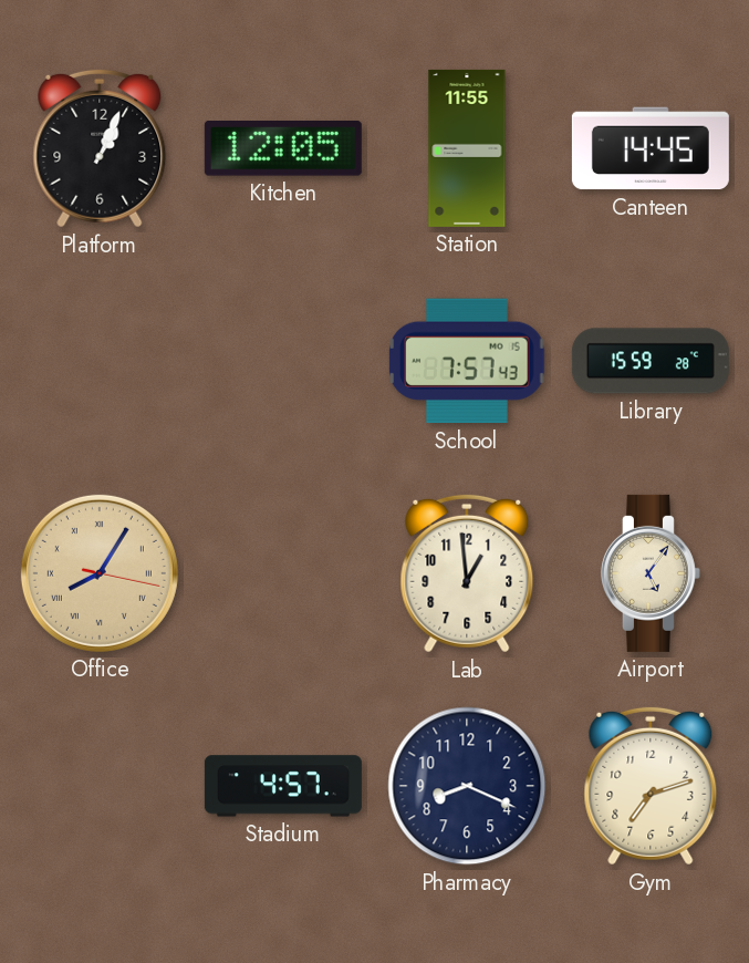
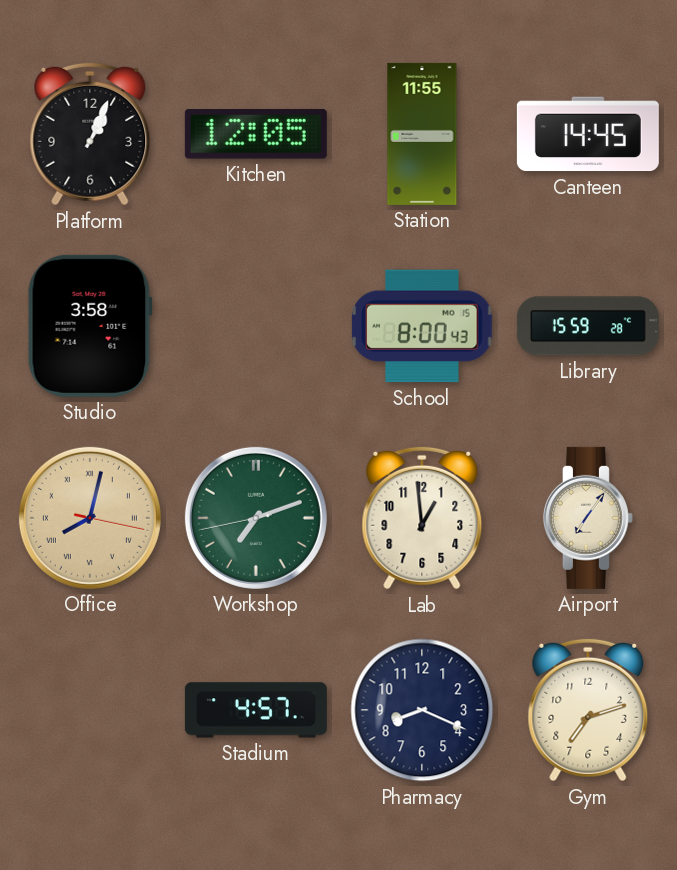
Studio: none -> 3:58 (90, 326)
School: 7:57 -> 8:00 (422, 326)
Office: 8:05 -> 8:02 (90, 518)
Workshop: none -> 7:11 (256, 518)
Airport: 5:06 -> 7:06 (588, 518)
